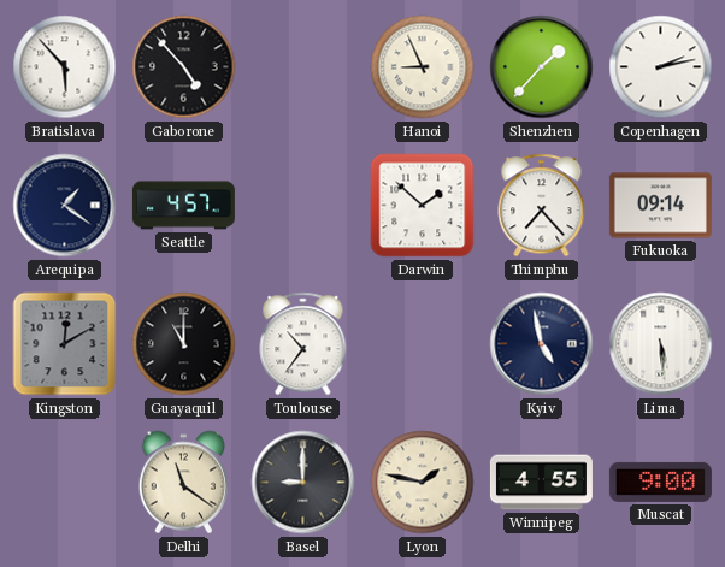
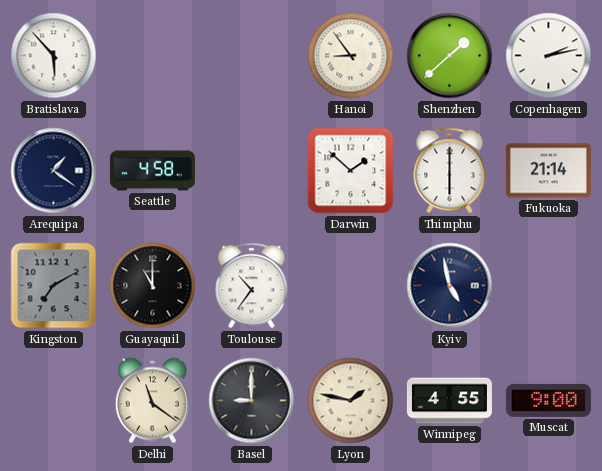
Gaborone: 4:53 -> none (184, 67)
Hanoi: 8:56 -> 8:54 (351, 56)
Shenzhen: 1:37 -> 1:38 (450, 56)
Seattle: 4:57 -> 4:58 (152, 171)
Thimphu: 7:23 -> 6:00 (450, 171)
Fukuoka: 09:14 -> 21:14 (548, 171)
Kingston: 12:10 -> 7:10 (54, 286)
Lima: 5:29 -> none (661, 344)
